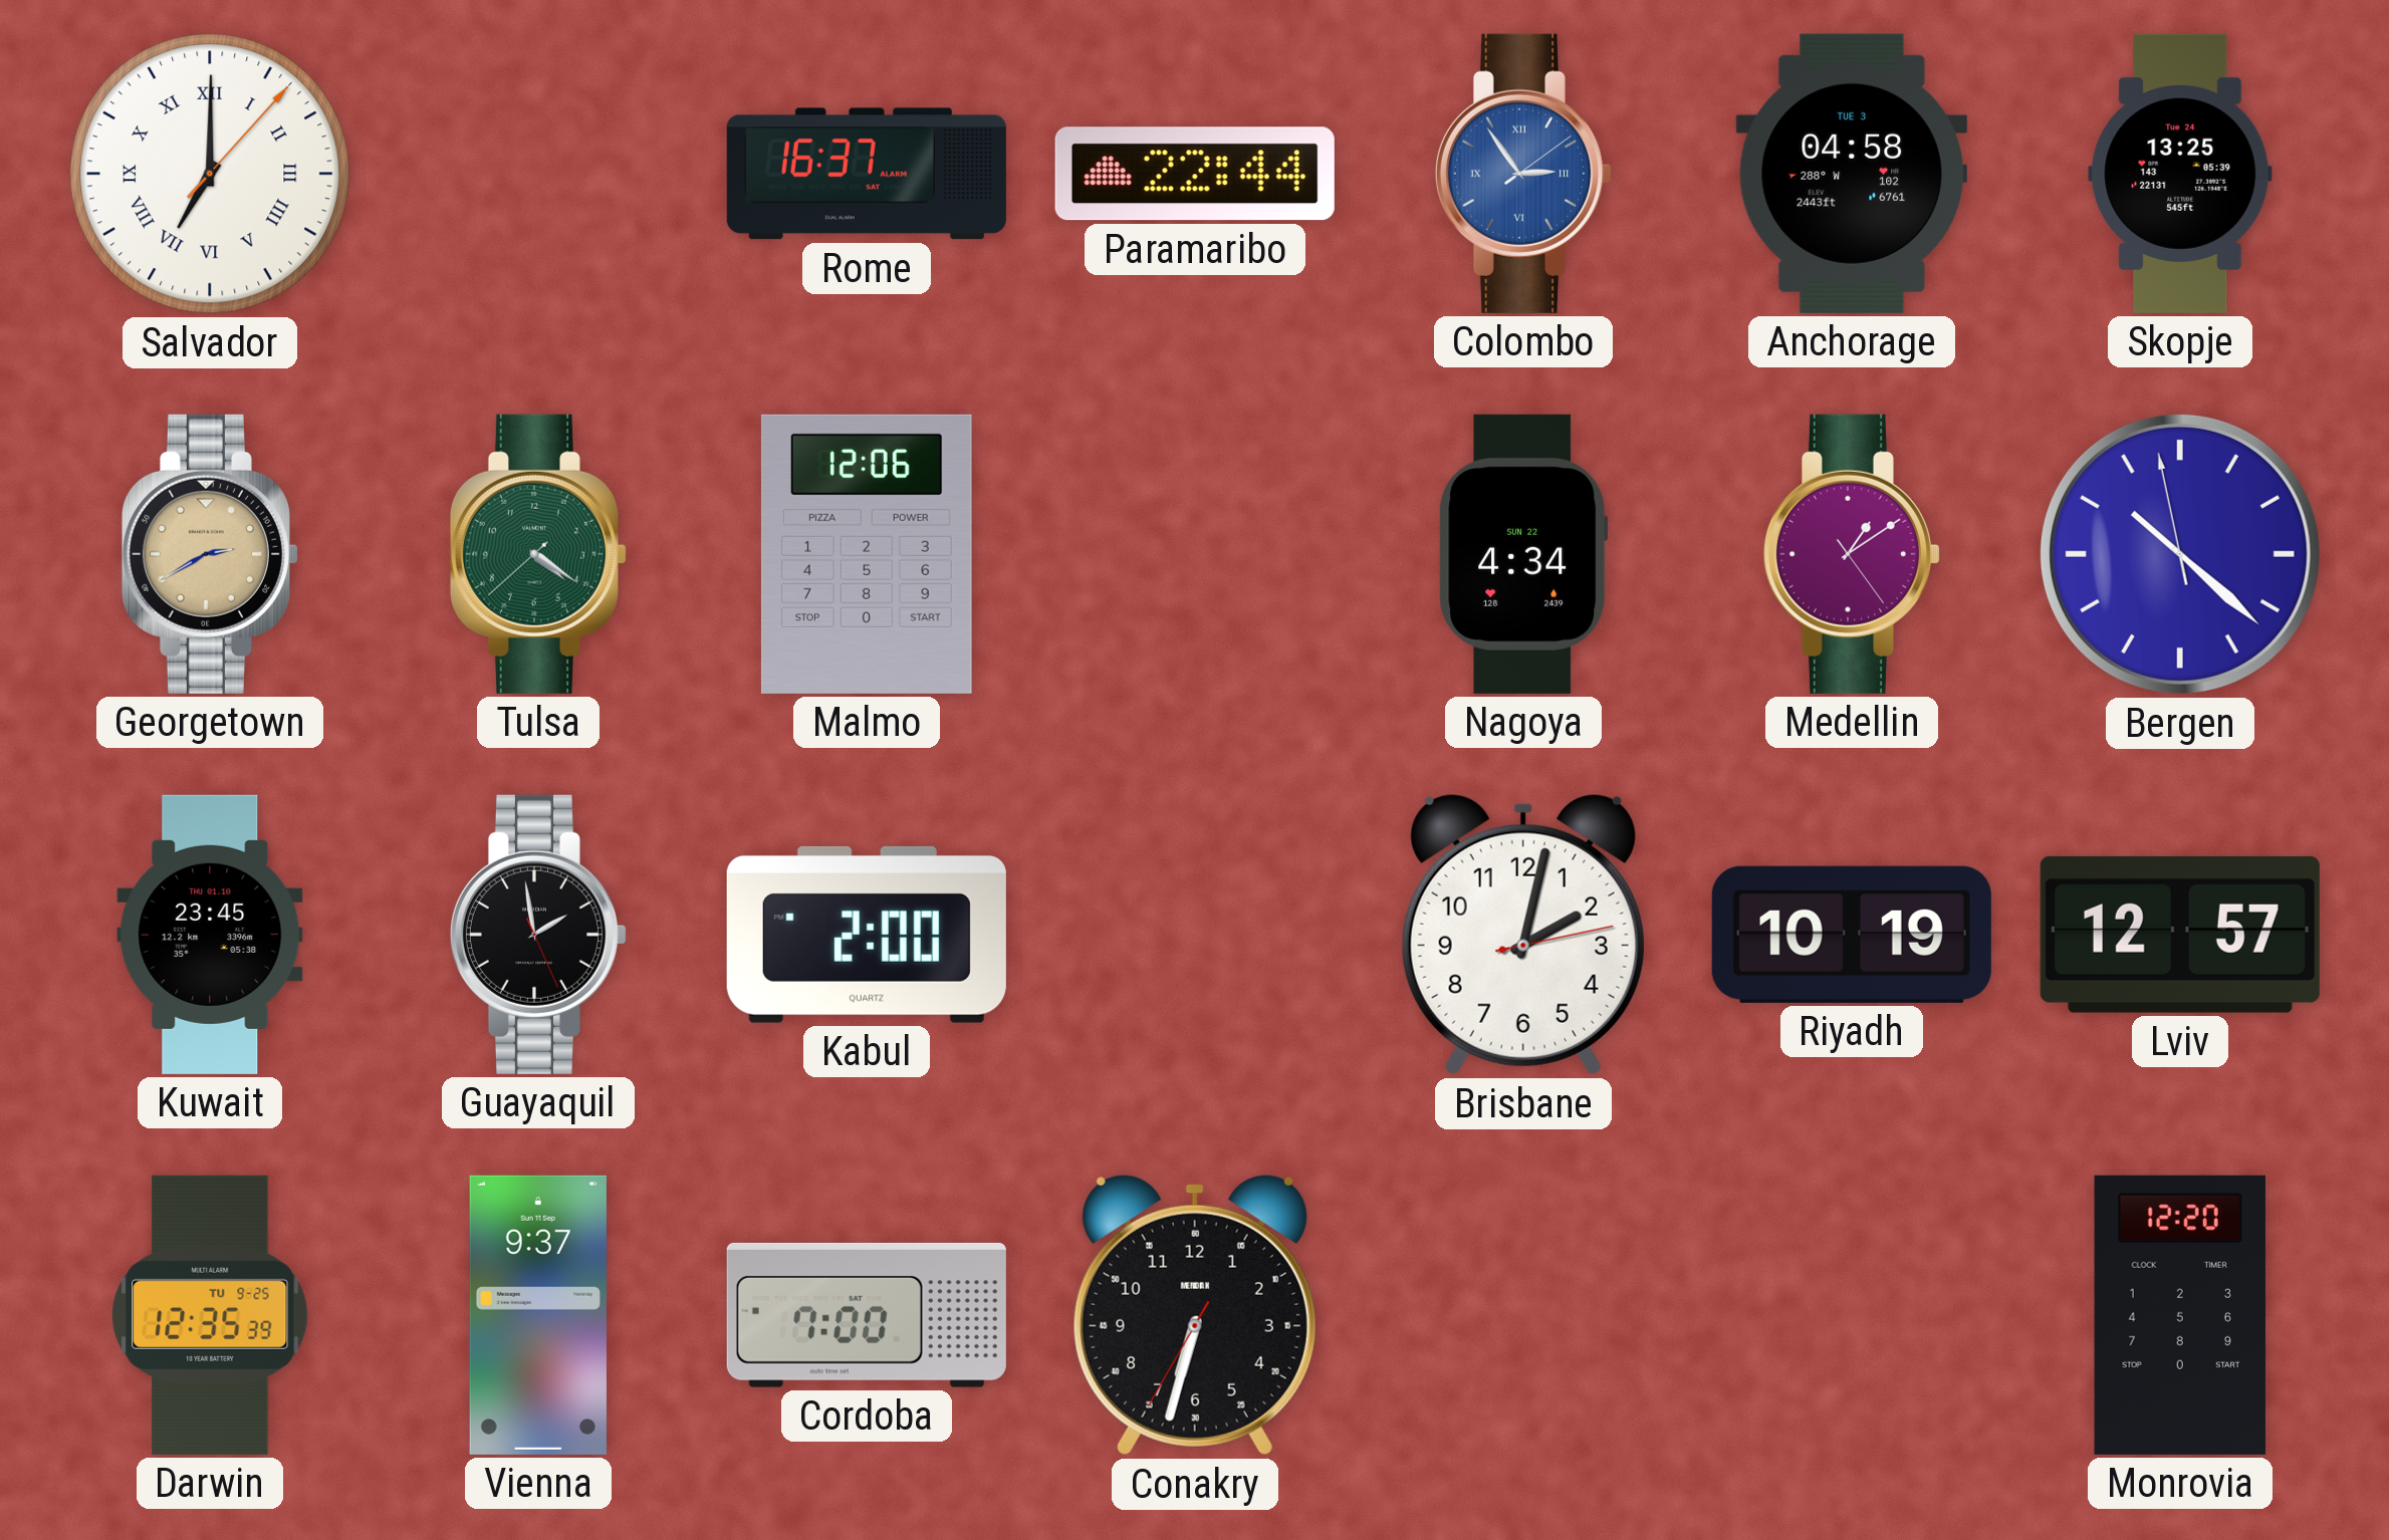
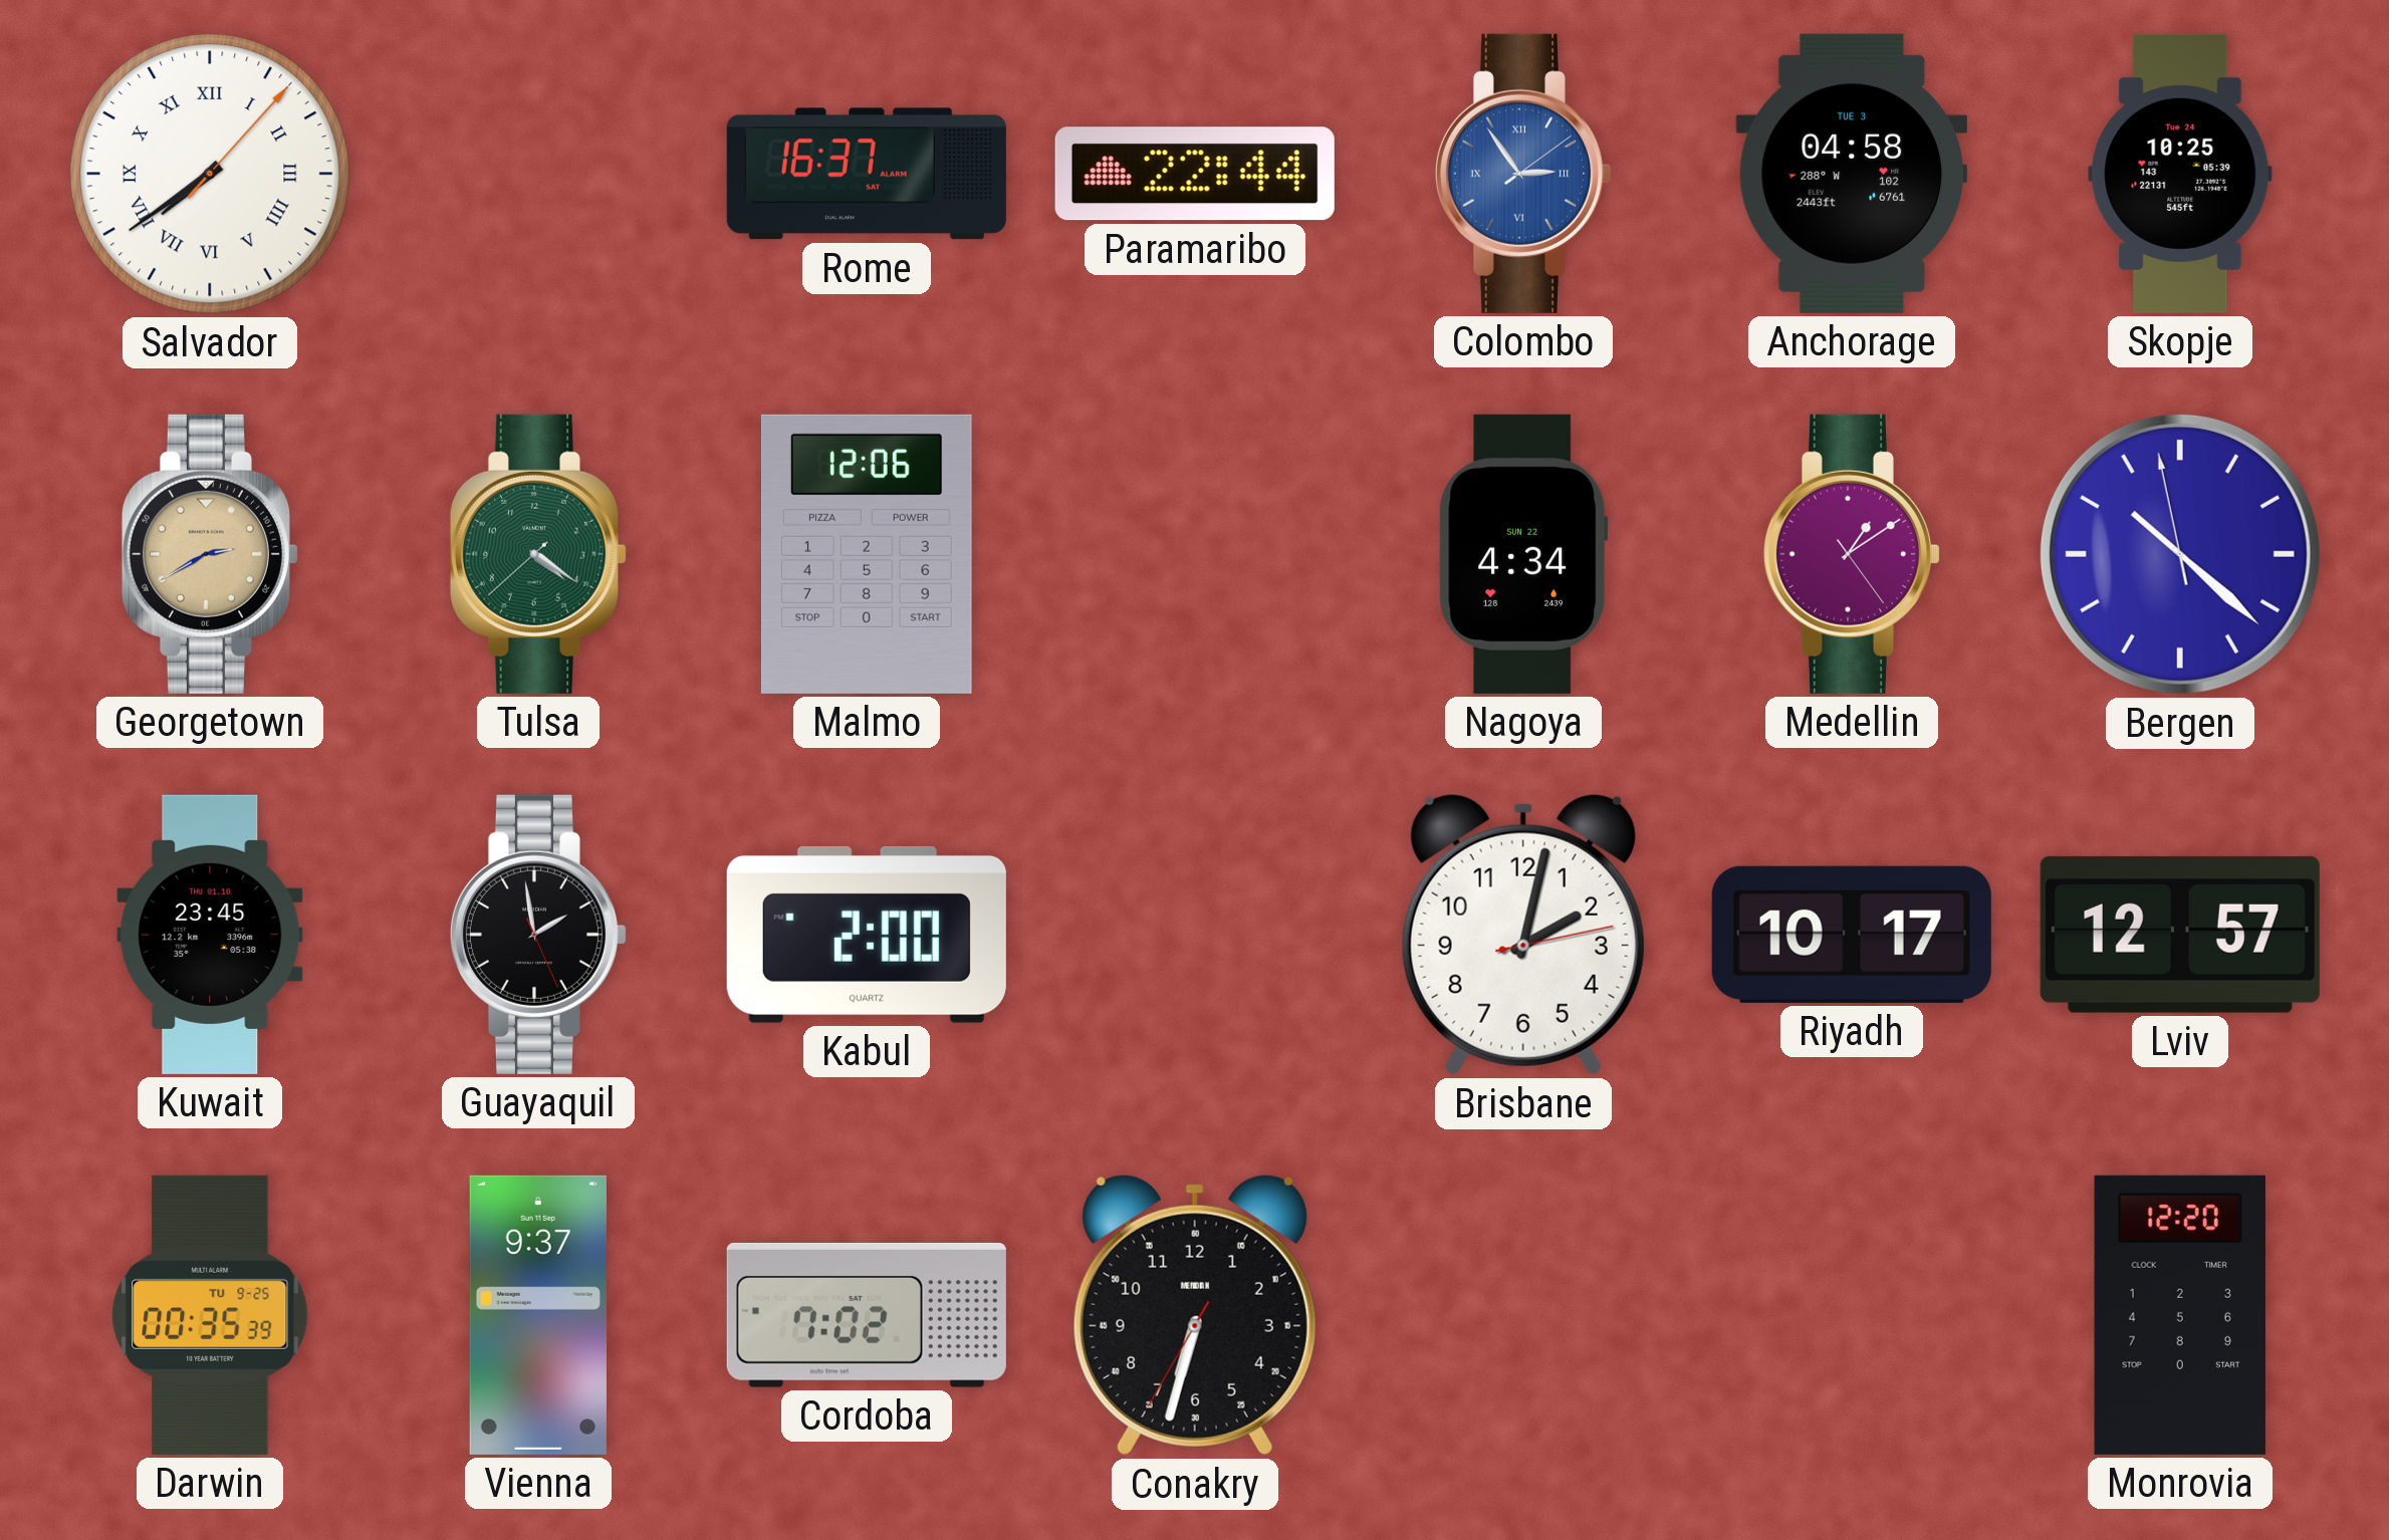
Salvador: 7:00 -> 7:39 (211, 175)
Skopje: 13:25 -> 10:25 (2180, 174)
Riyadh: 10:19 -> 10:17 (1852, 935)
Darwin: 12:35 -> 00:35 (210, 1315)
Cordoba: 7:00 -> 7:02 (867, 1315)
